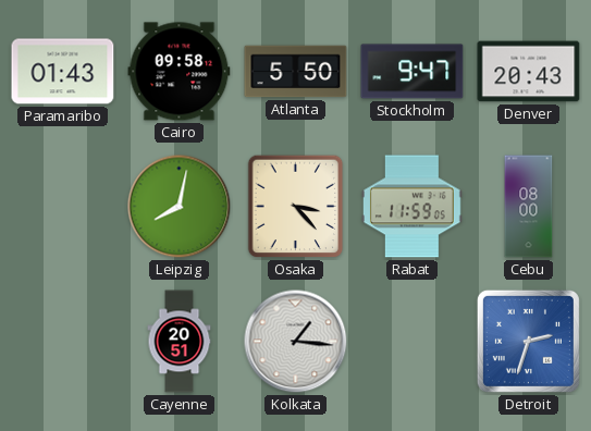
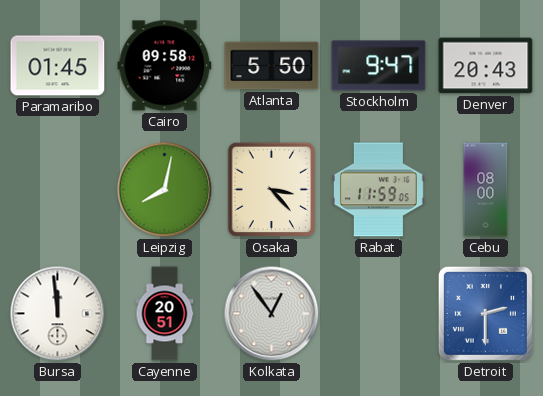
Paramaribo: 01:43 -> 01:45 (58, 66)
Bursa: none -> 11:59 (58, 314)
Kolkata: 1:16 -> 12:54 (272, 314)
Detroit: 2:33 -> 2:30 (485, 313)
